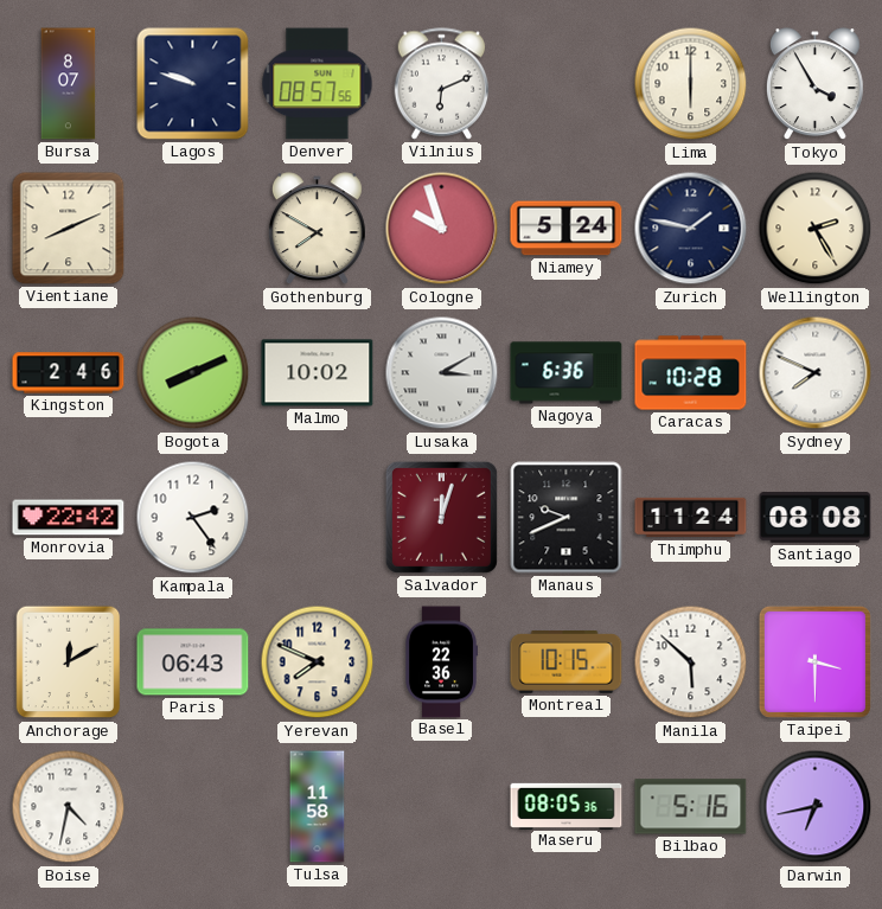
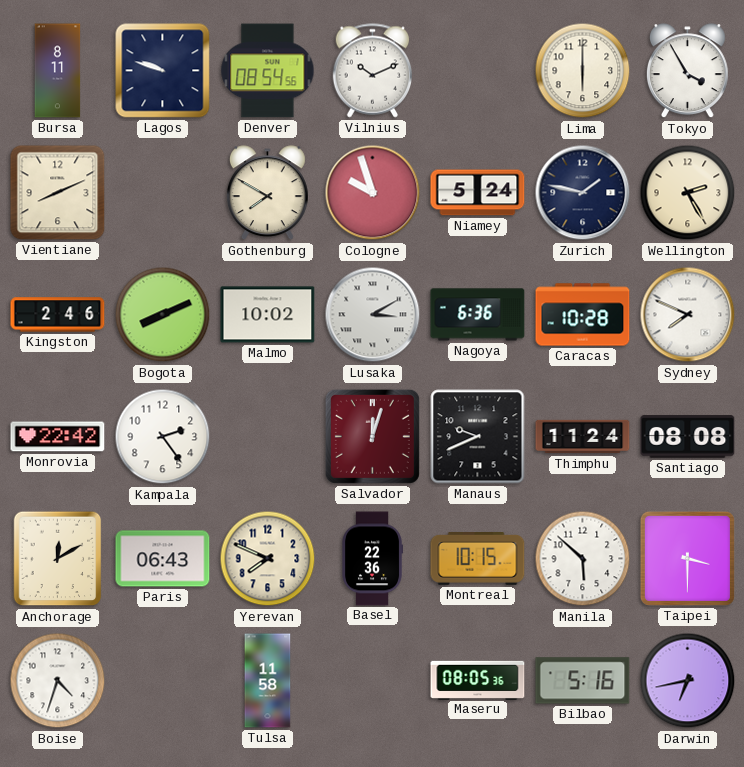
Bursa: 8:07 -> 8:11 (58, 71)
Denver: 08:57 -> 08:54 (268, 71)
Vilnius: 6:11 -> 10:11 (373, 71)
Boise: 4:32 -> 4:33 (58, 681)
